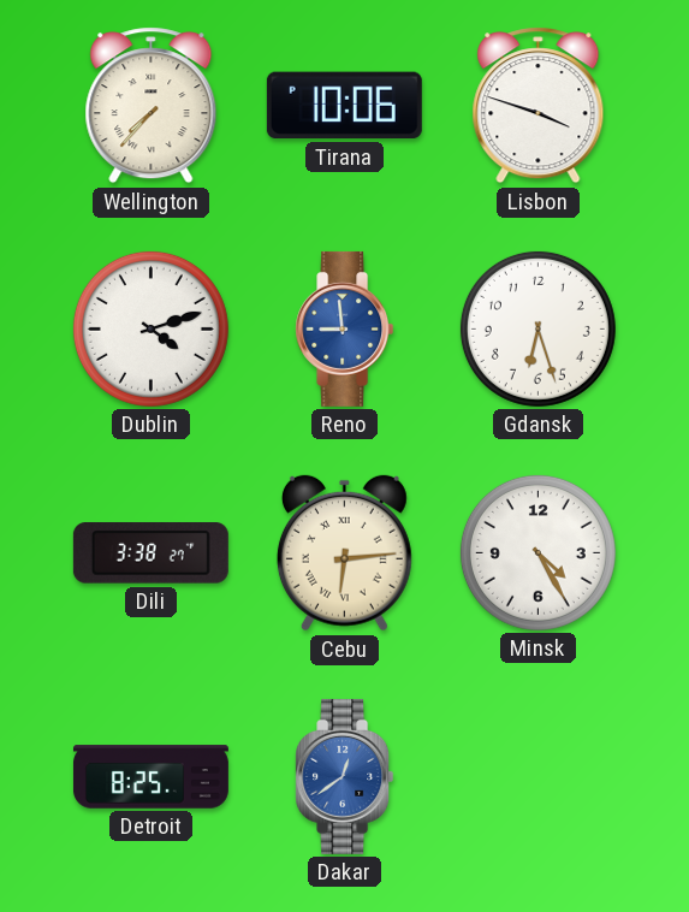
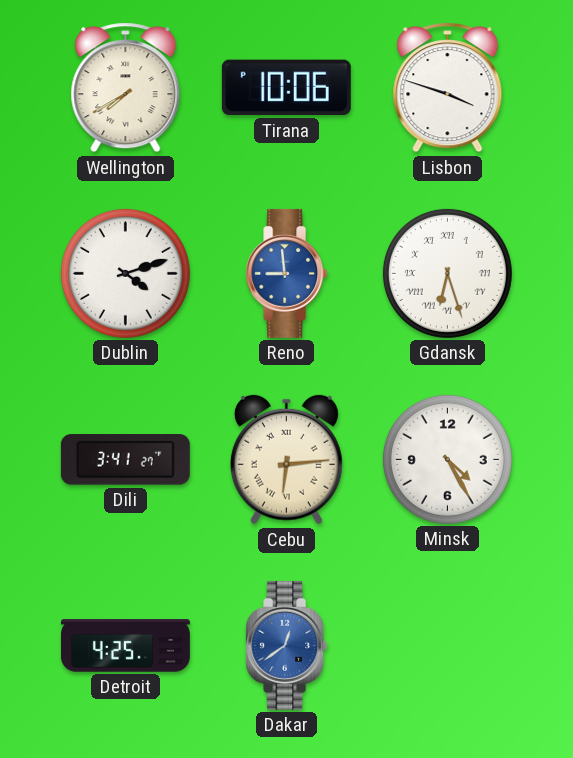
Wellington: 7:37 -> 7:40 (126, 88)
Gdansk numerals: Arabic -> Roman (447, 273)
Dili: 3:38 -> 3:41 (125, 460)
Detroit: 8:25 -> 4:25 (125, 646)
